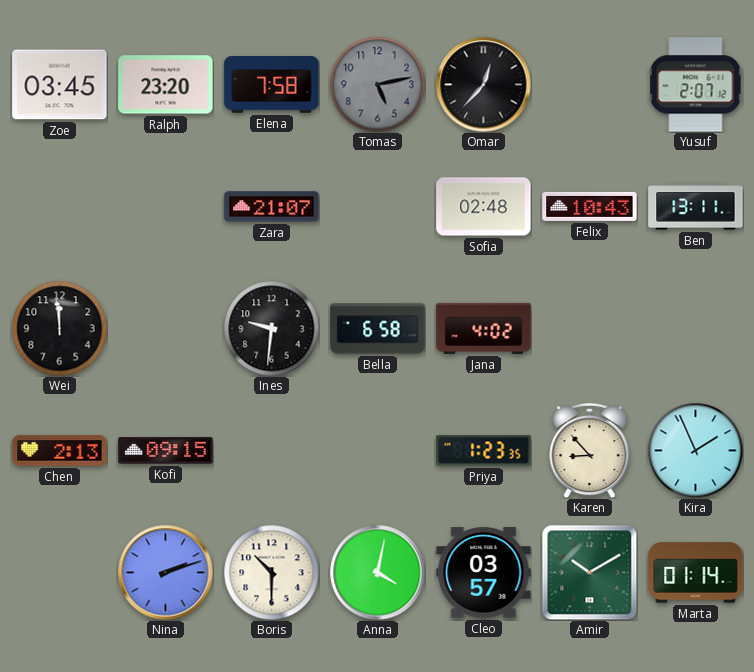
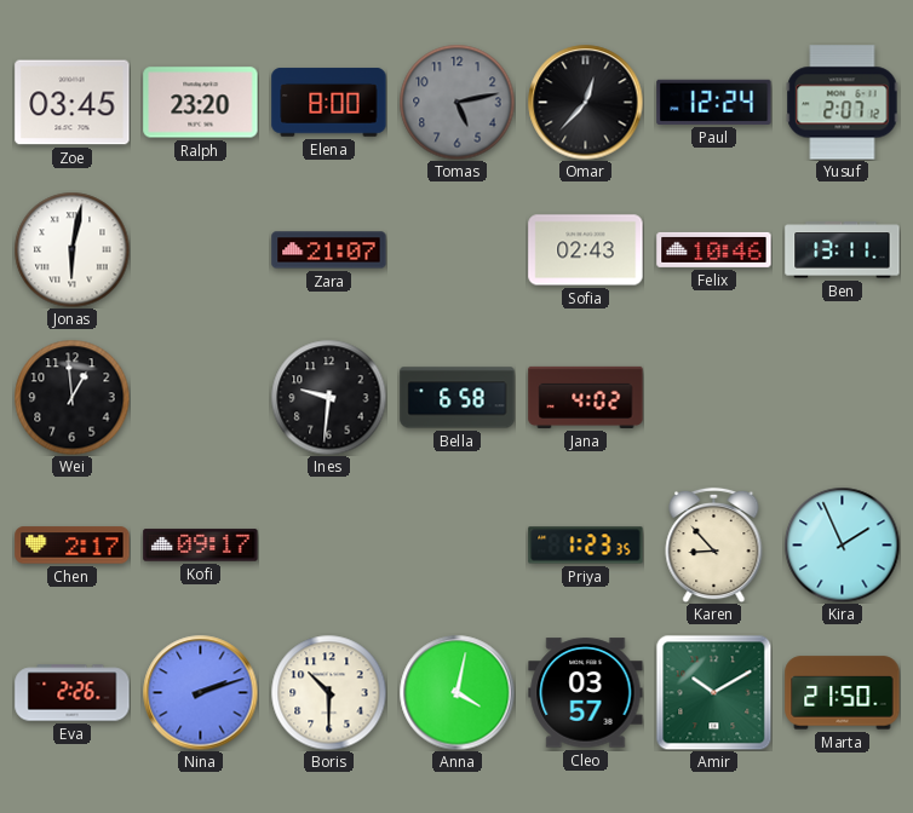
Elena: 7:58 -> 8:00 (329, 103)
Paul: none -> 12:24 (714, 102)
Jonas: none -> 6:02 (71, 249)
Sofia: 02:48 -> 02:43 (586, 250)
Felix: 10:43 -> 10:46 (714, 249)
Wei: 11:59 -> 12:59 (71, 397)
Chen: 2:13 -> 2:17 (73, 546)
Kofi: 09:15 -> 09:17 (201, 546)
Eva: none -> 2:26 (73, 693)
Marta: 01:14 -> 21:50 (843, 693)
